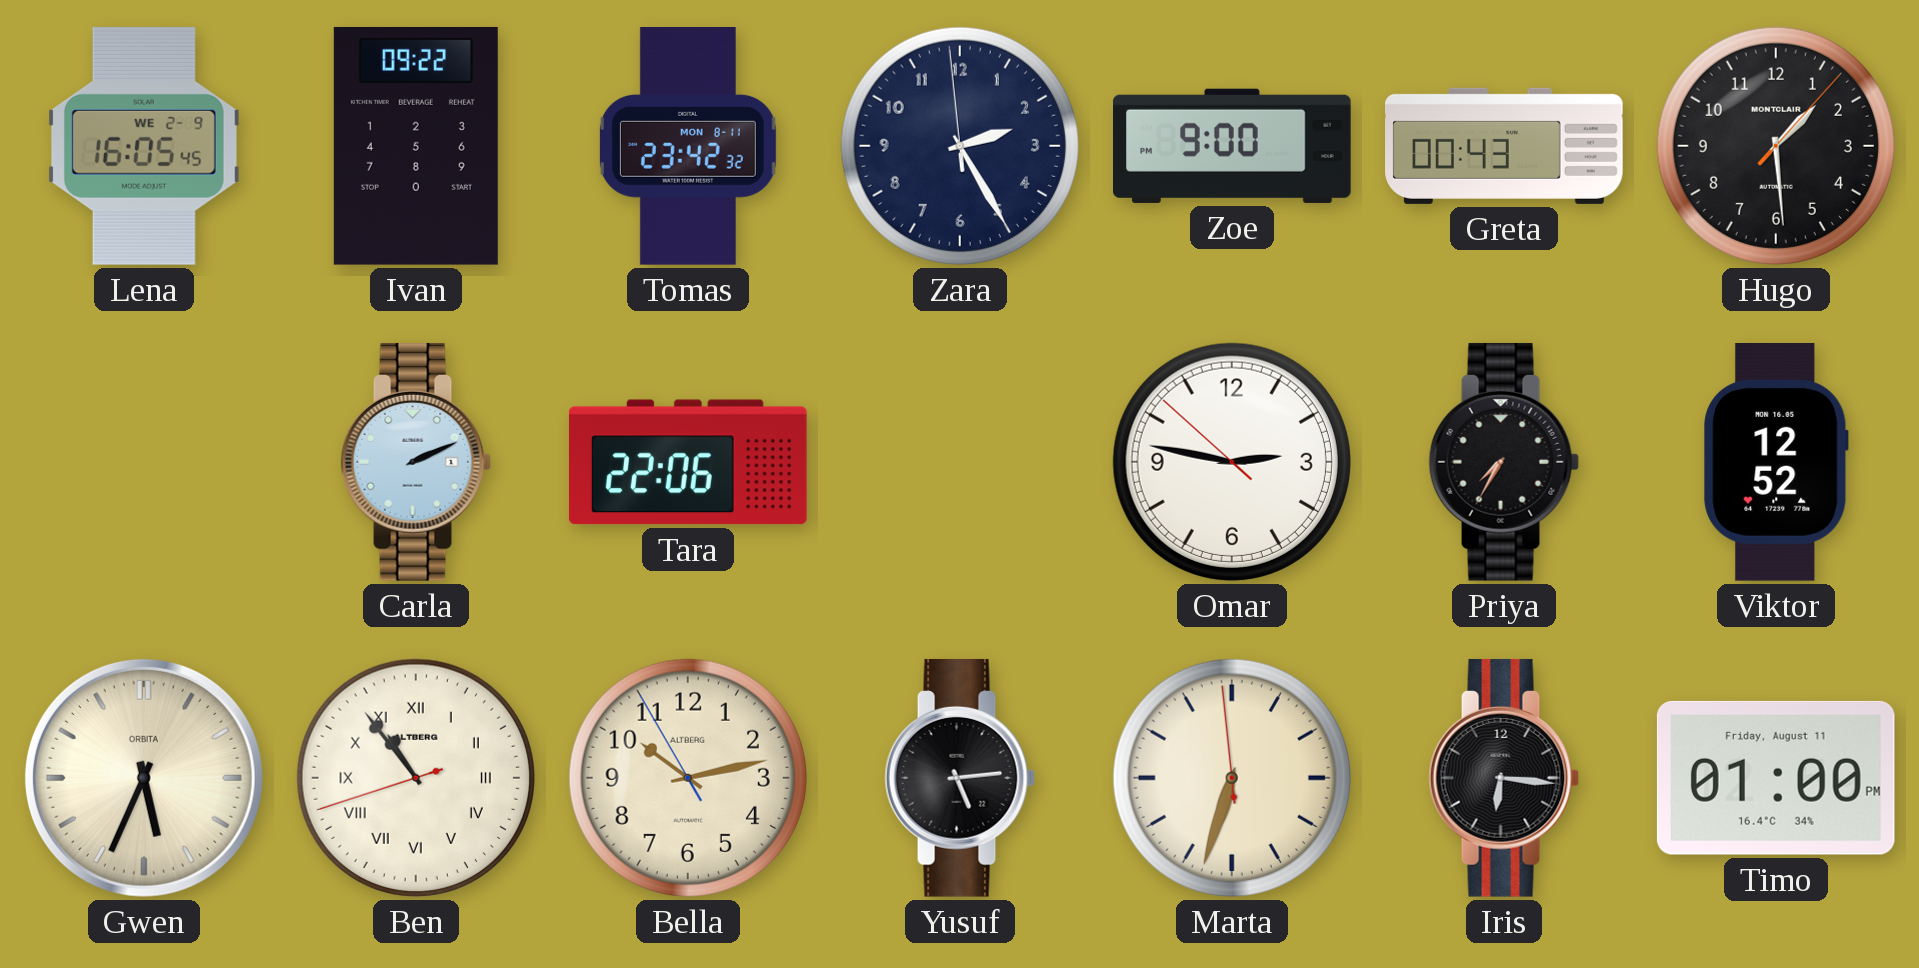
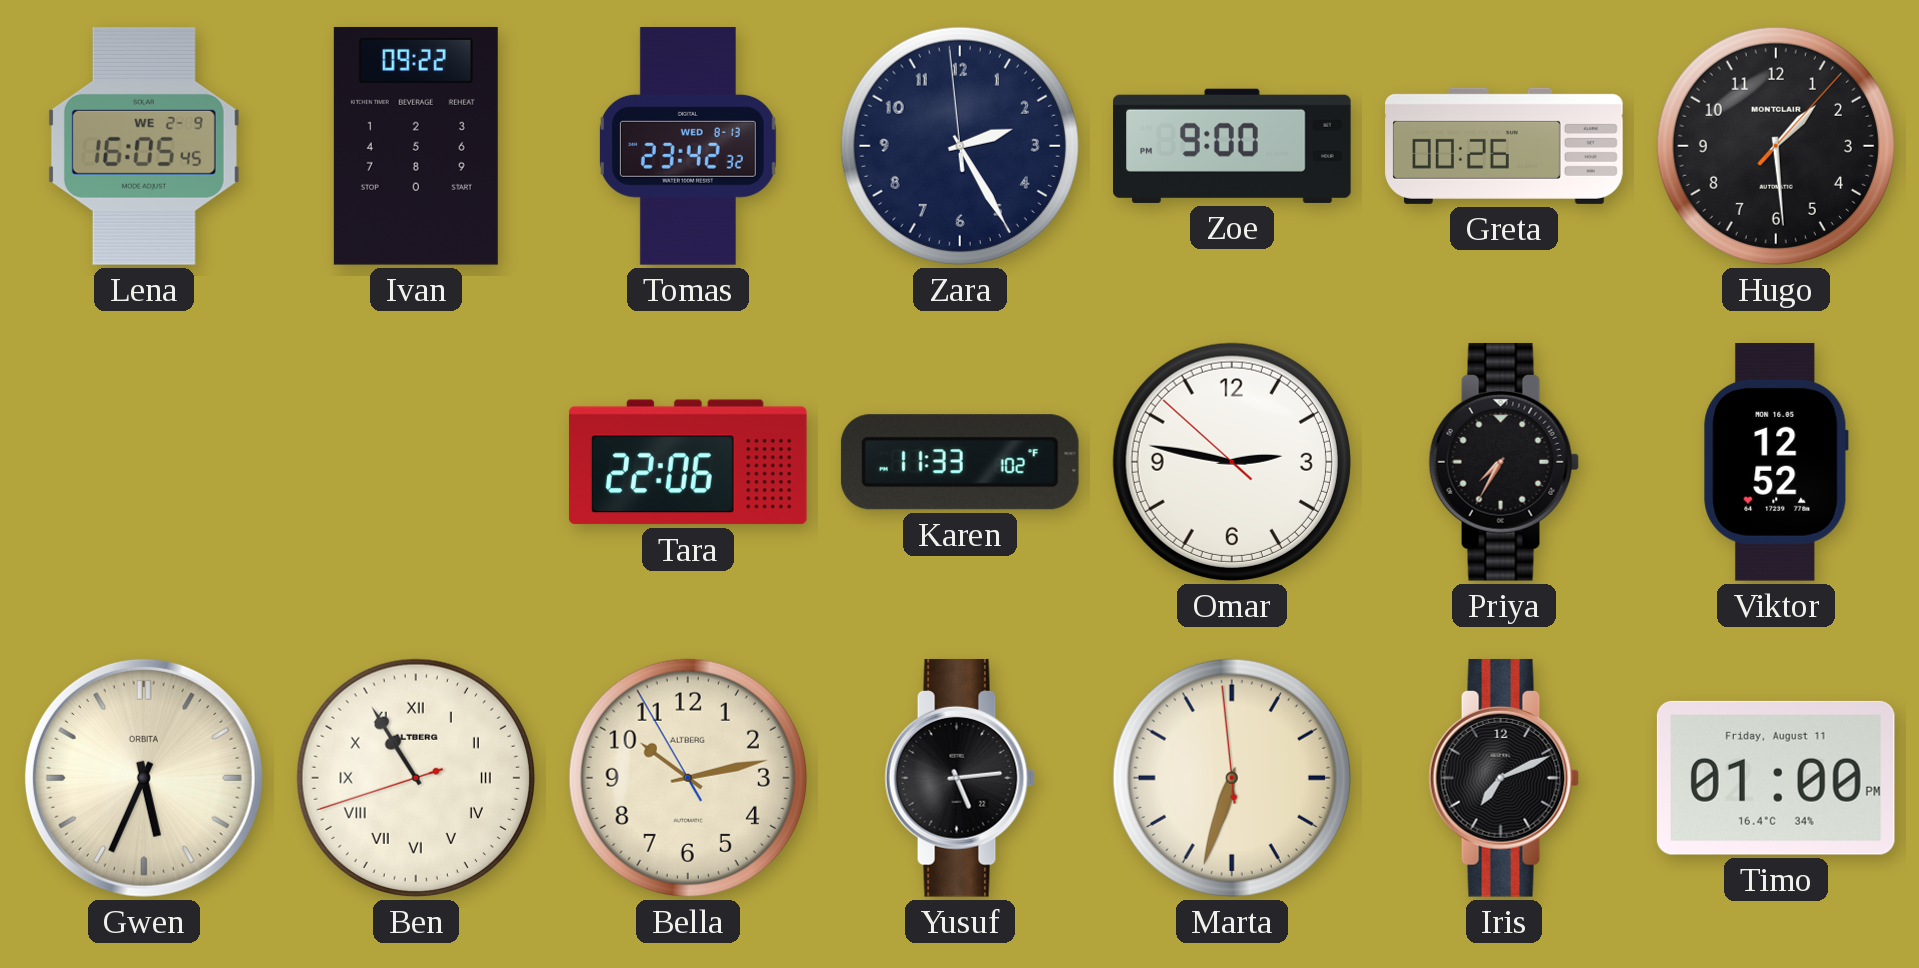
Tomas date: MON 8-11 -> WED 8-13 (688, 147)
Greta: 00:43 -> 00:26 (1504, 146)
Carla: 2:11 -> none (416, 462)
Karen: none -> 11:33 (960, 462)
Ben: 10:53 -> 10:54 (416, 778)
Iris: 6:16 -> 7:11 (1504, 778)
